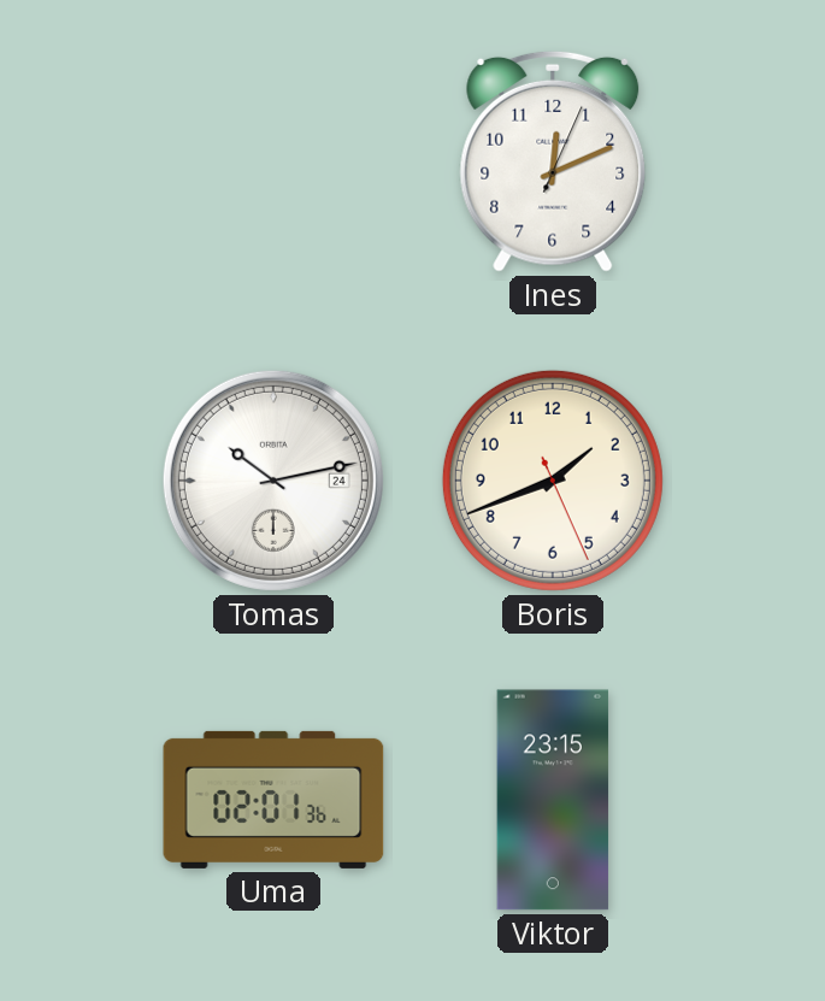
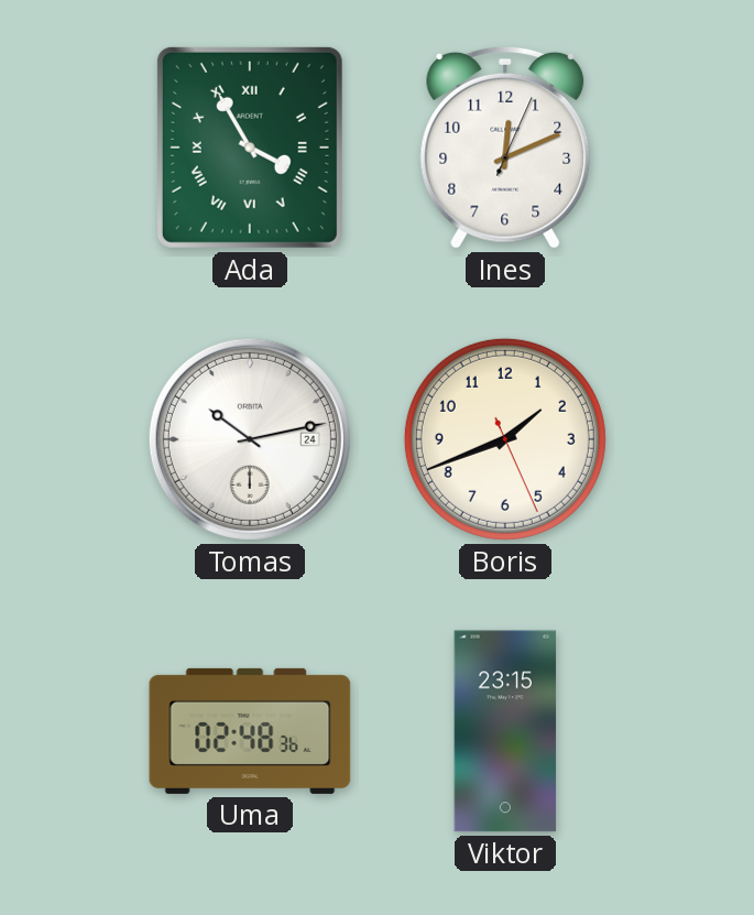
Ada: none -> 3:55 (250, 148)
Uma: 02:01 -> 02:48 (250, 731)
